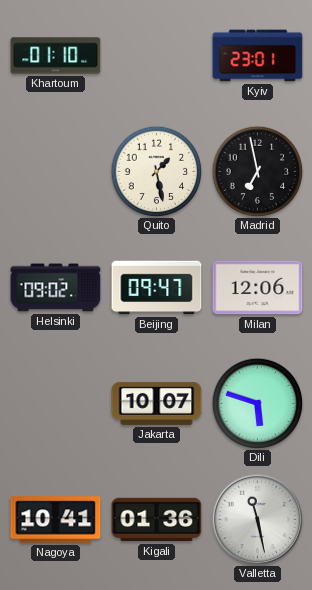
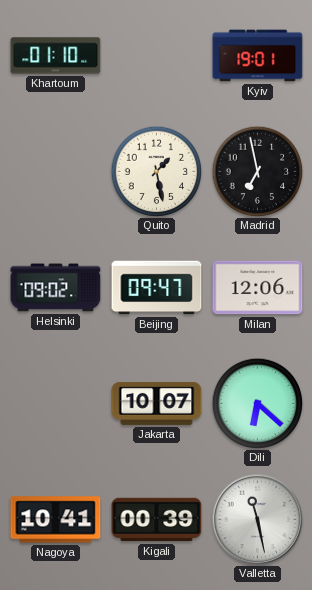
Kyiv: 23:01 -> 19:01 (258, 56)
Dili: 5:48 -> 6:22 (257, 403)
Kigali: 01:36 -> 00:39 (157, 520)
